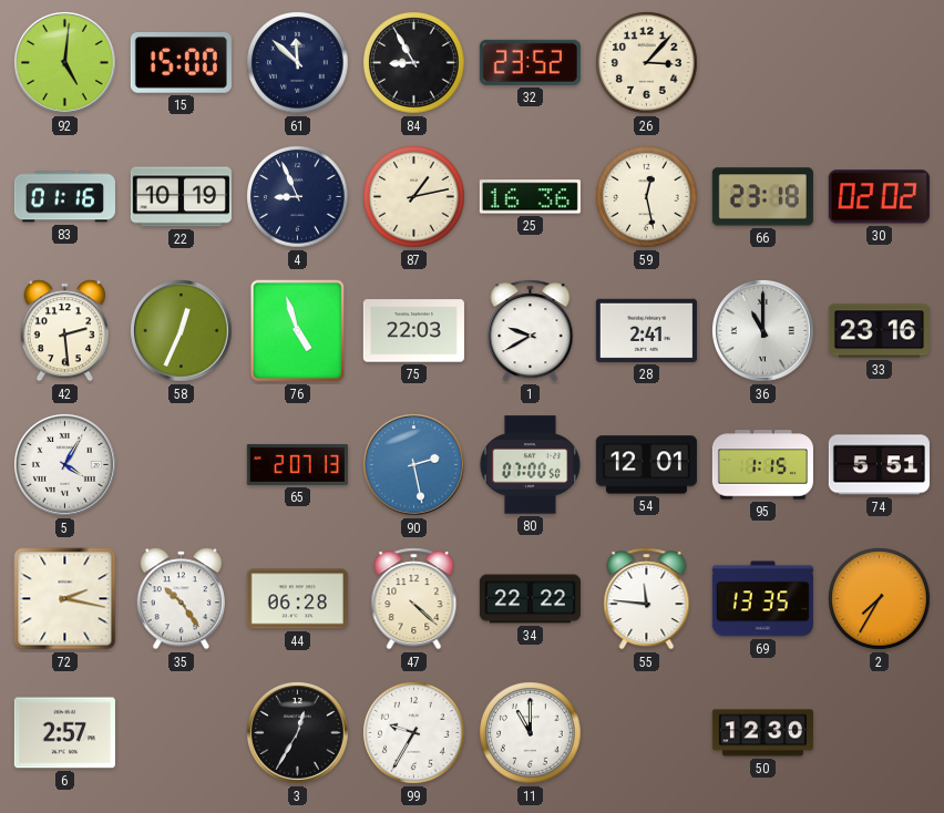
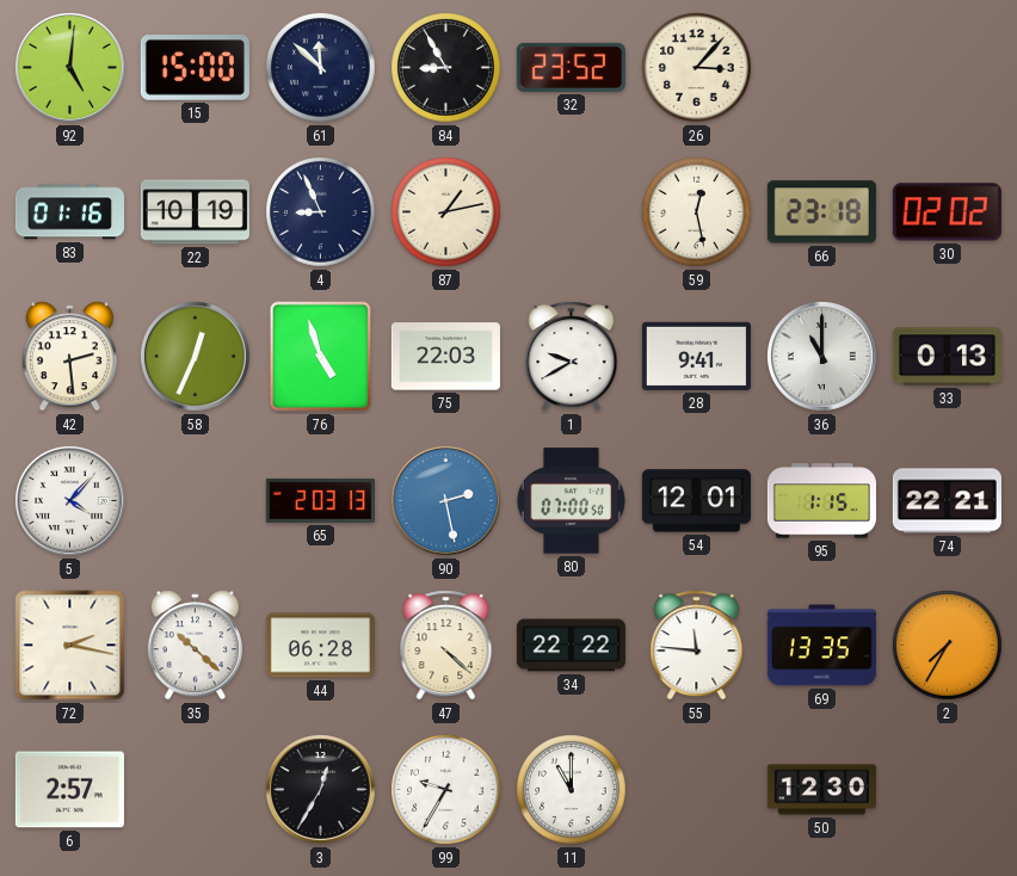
25: 16:36 -> none (530, 197)
28: 2:41 -> 9:41 (696, 356)
33: 23:16 -> 0:13 (947, 357)
5: 4:05 -> 4:07 (70, 501)
65: 2:07 -> 2:03 (320, 500)
74: 5:51 -> 22:21 (947, 501)
35: 10:24 -> 10:22 (195, 646)
